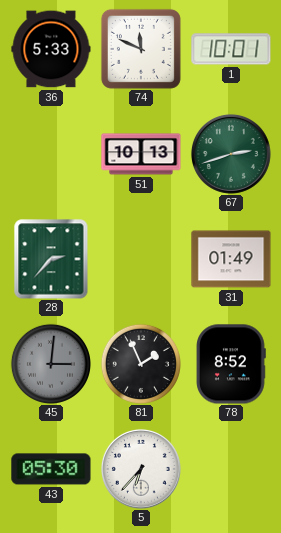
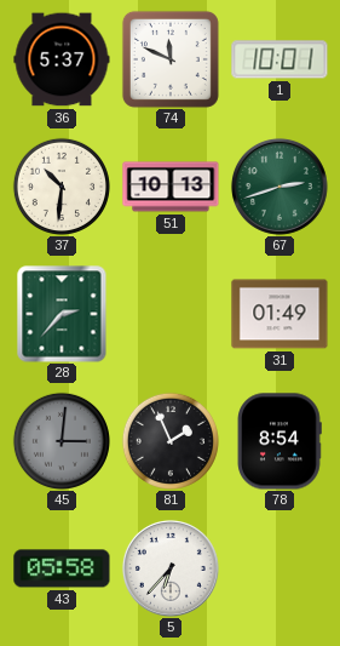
36: 5:33 -> 5:37 (62, 59)
37: none -> 10:31 (62, 187)
78: 8:52 -> 8:54 (280, 441)
43: 05:30 -> 05:58 (62, 568)
